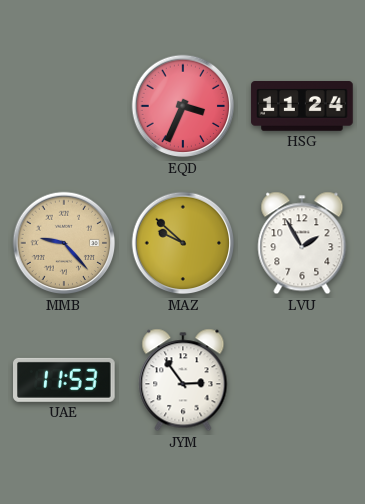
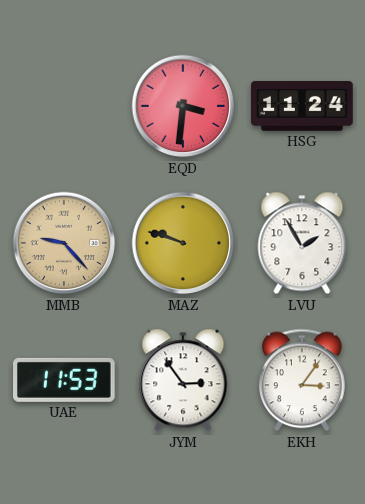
EQD: 3:34 -> 3:31 (183, 106)
MAZ: 9:52 -> 9:48 (183, 243)
EKH: none -> 3:06 (302, 380)
